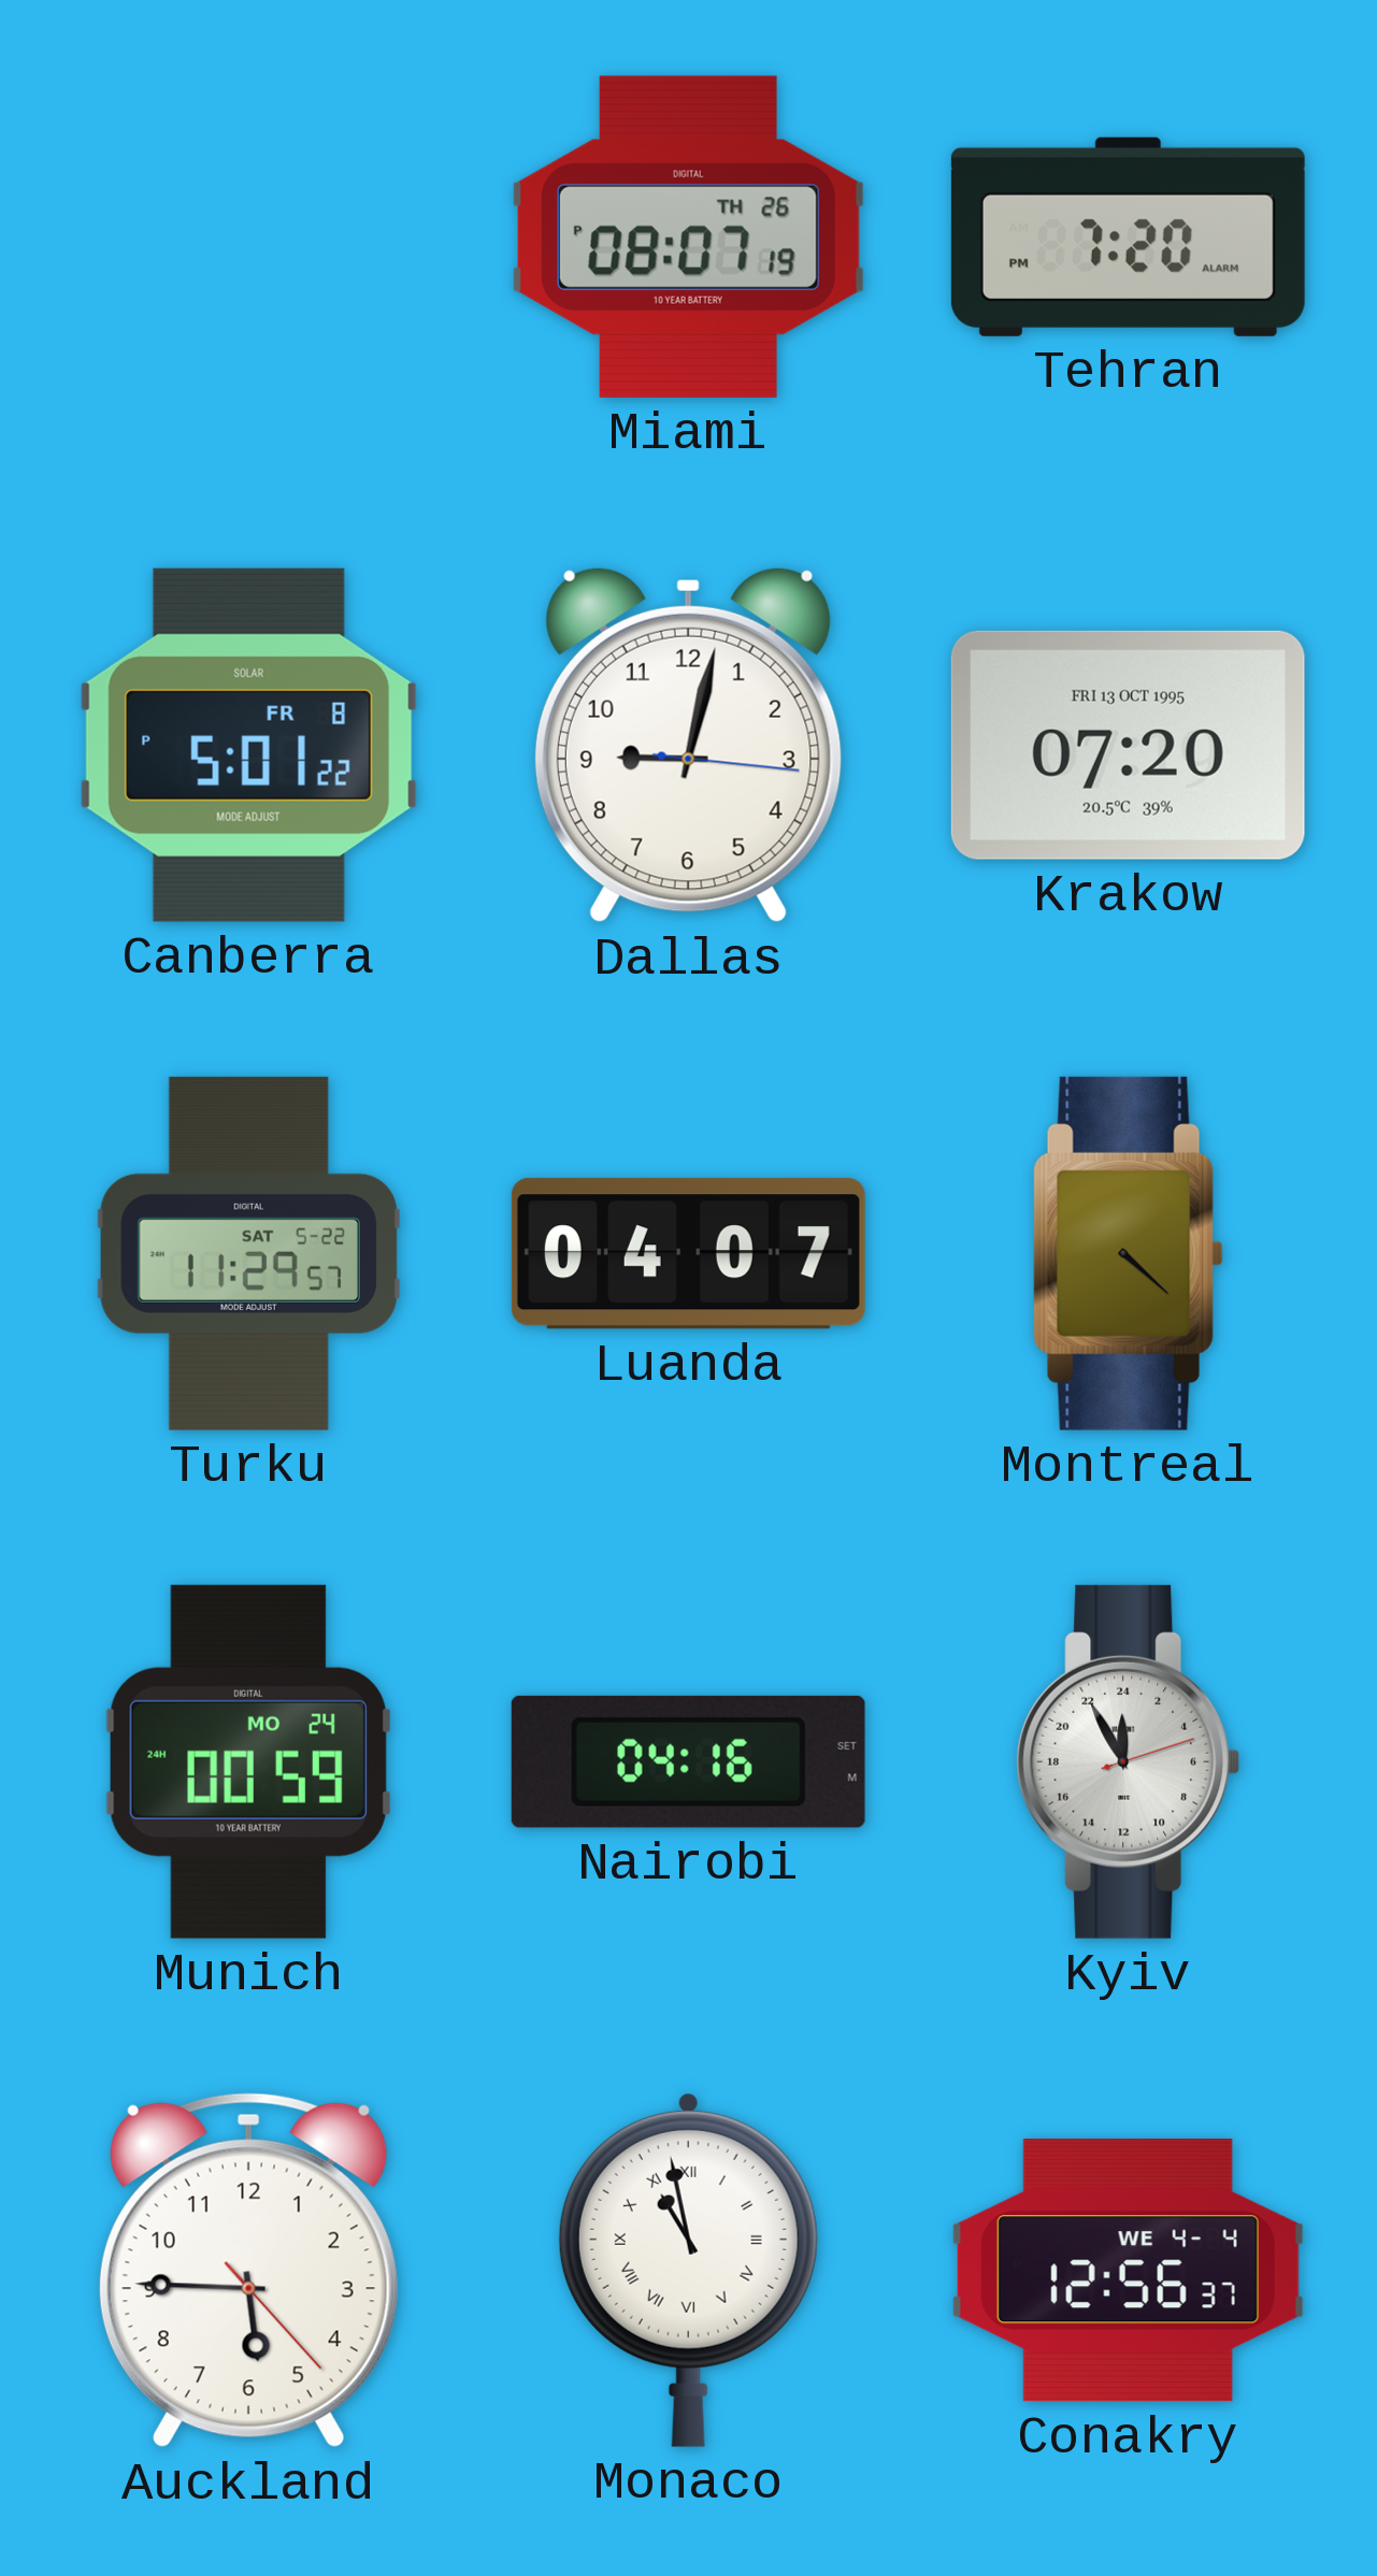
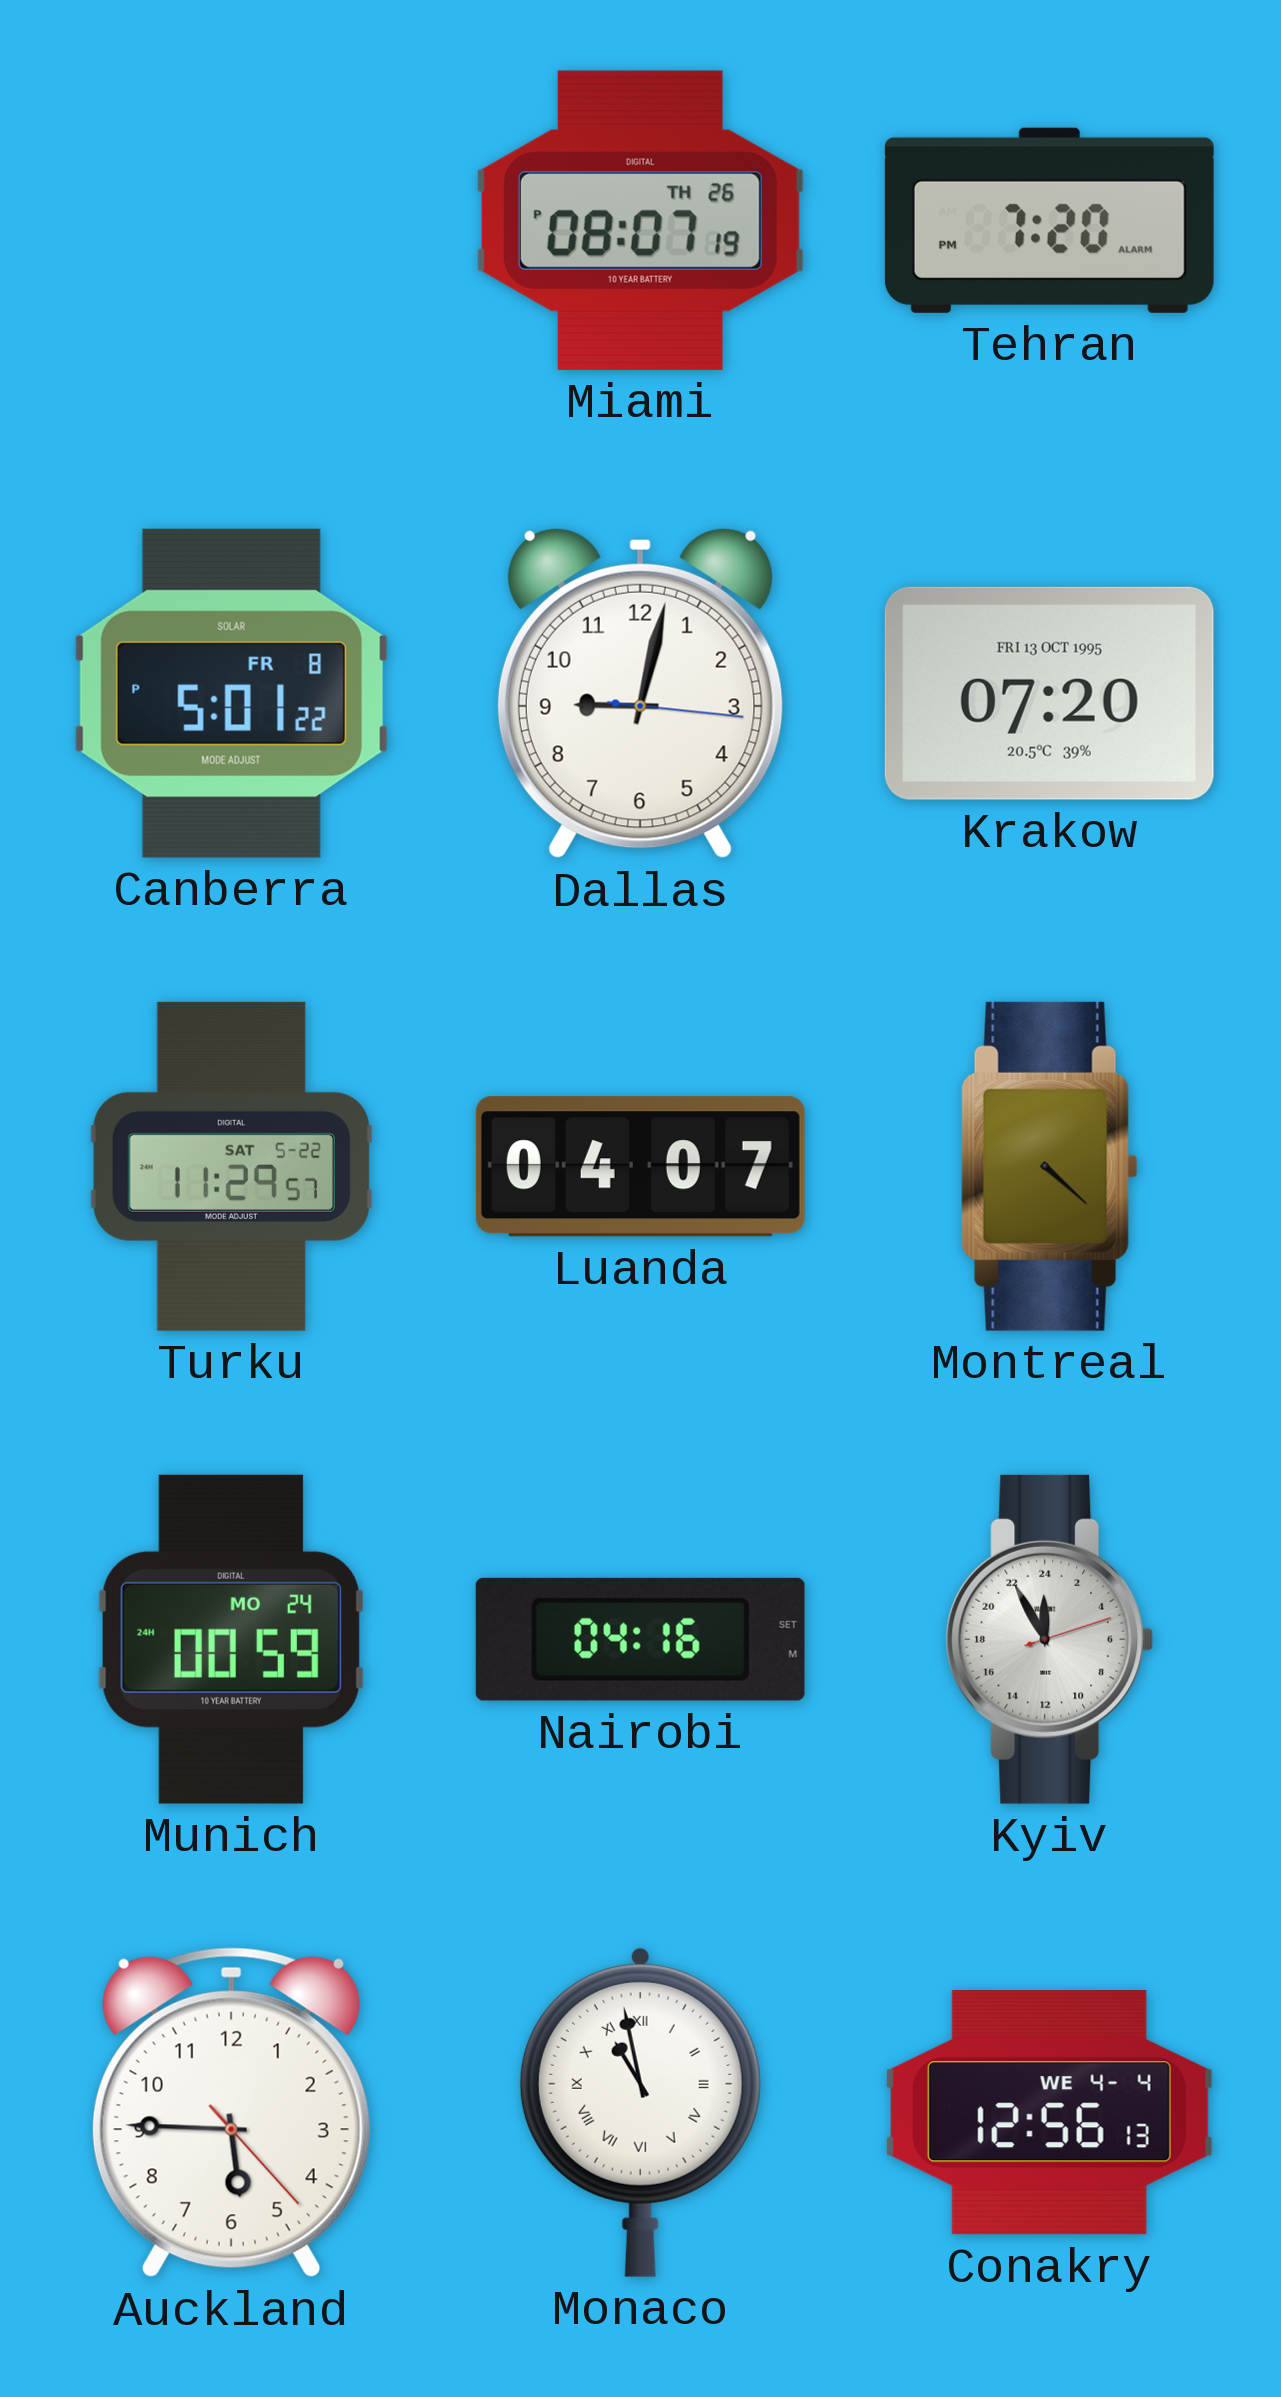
Conakry: 12:56:37 -> 12:56:13 (1049, 2113)
